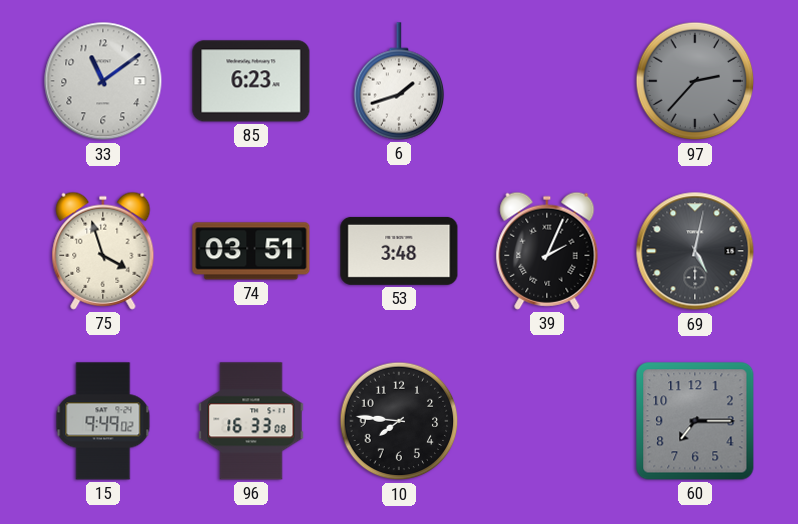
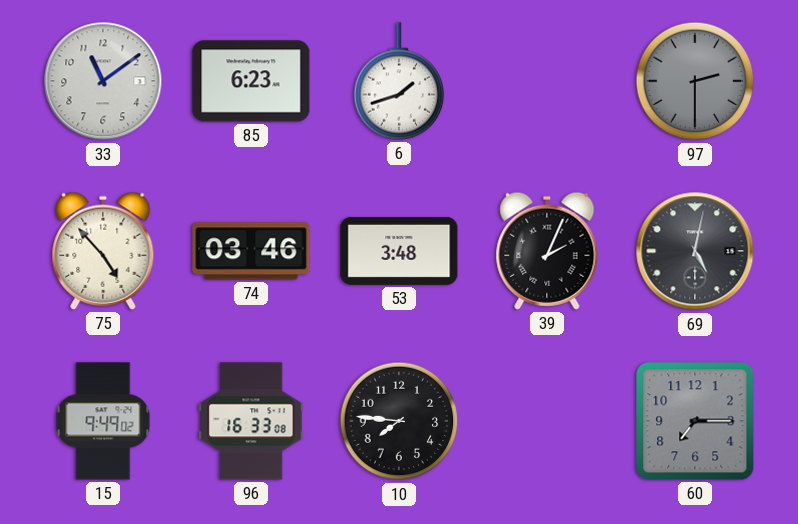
97: 2:37 -> 2:30 (695, 81)
75: 3:57 -> 4:53 (103, 251)
74: 03:51 -> 03:46 (251, 251)
